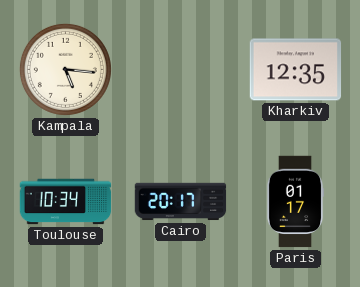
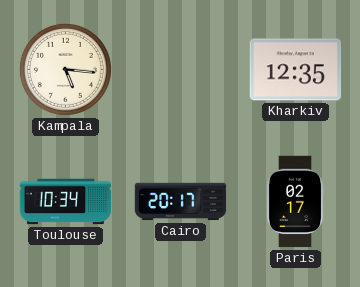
Paris: 01:17 -> 02:17 (295, 202)
